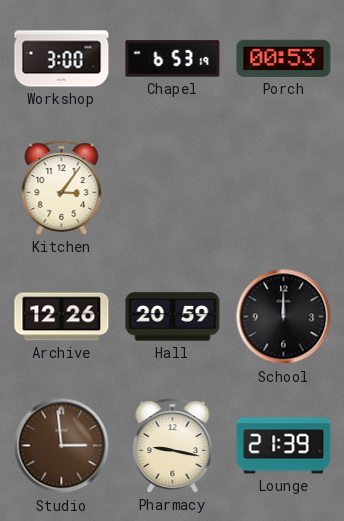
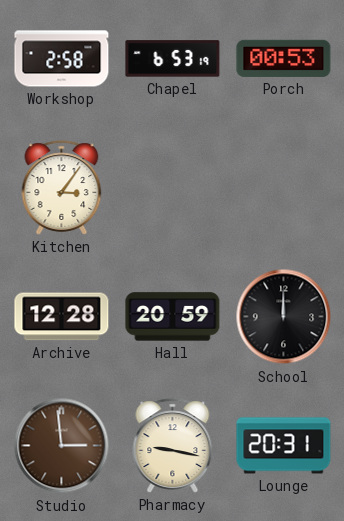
Workshop: 3:00 -> 2:58 (62, 59)
Archive: 12:26 -> 12:28 (62, 317)
Lounge: 21:39 -> 20:31 (284, 446)
